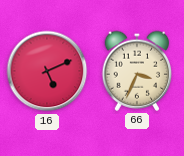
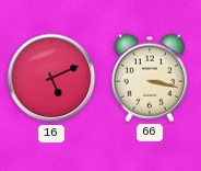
66: 3:34 -> 3:17 (150, 78)
